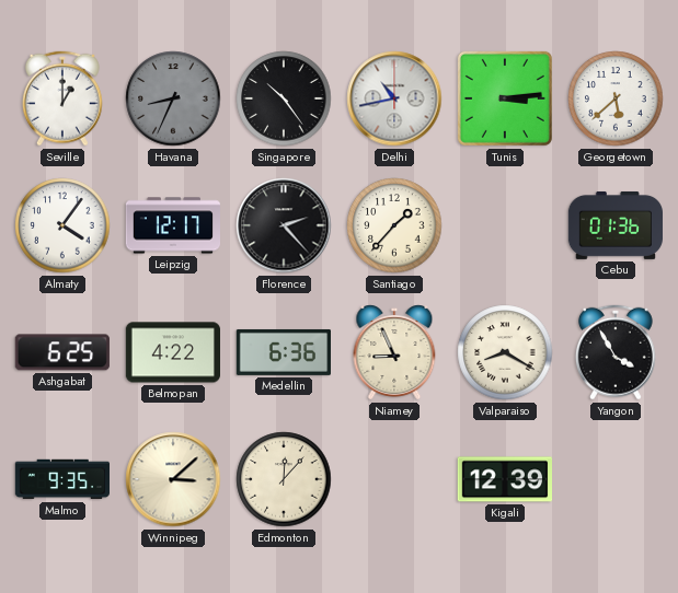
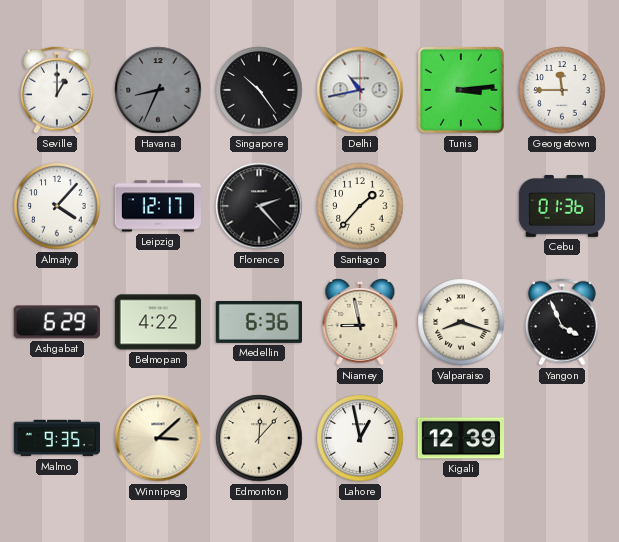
Georgetown: 5:38 -> 11:45 (562, 90)
Almaty: 4:06 -> 4:07 (57, 206)
Ashgabat: 6:25 -> 6:29 (57, 322)
Niamey: 8:56 -> 8:58 (360, 322)
Valparaiso: 8:20 -> 8:18 (461, 322)
Yangon: 3:55 -> 3:56 (562, 322)
Lahore: none -> 12:58 (360, 438)
